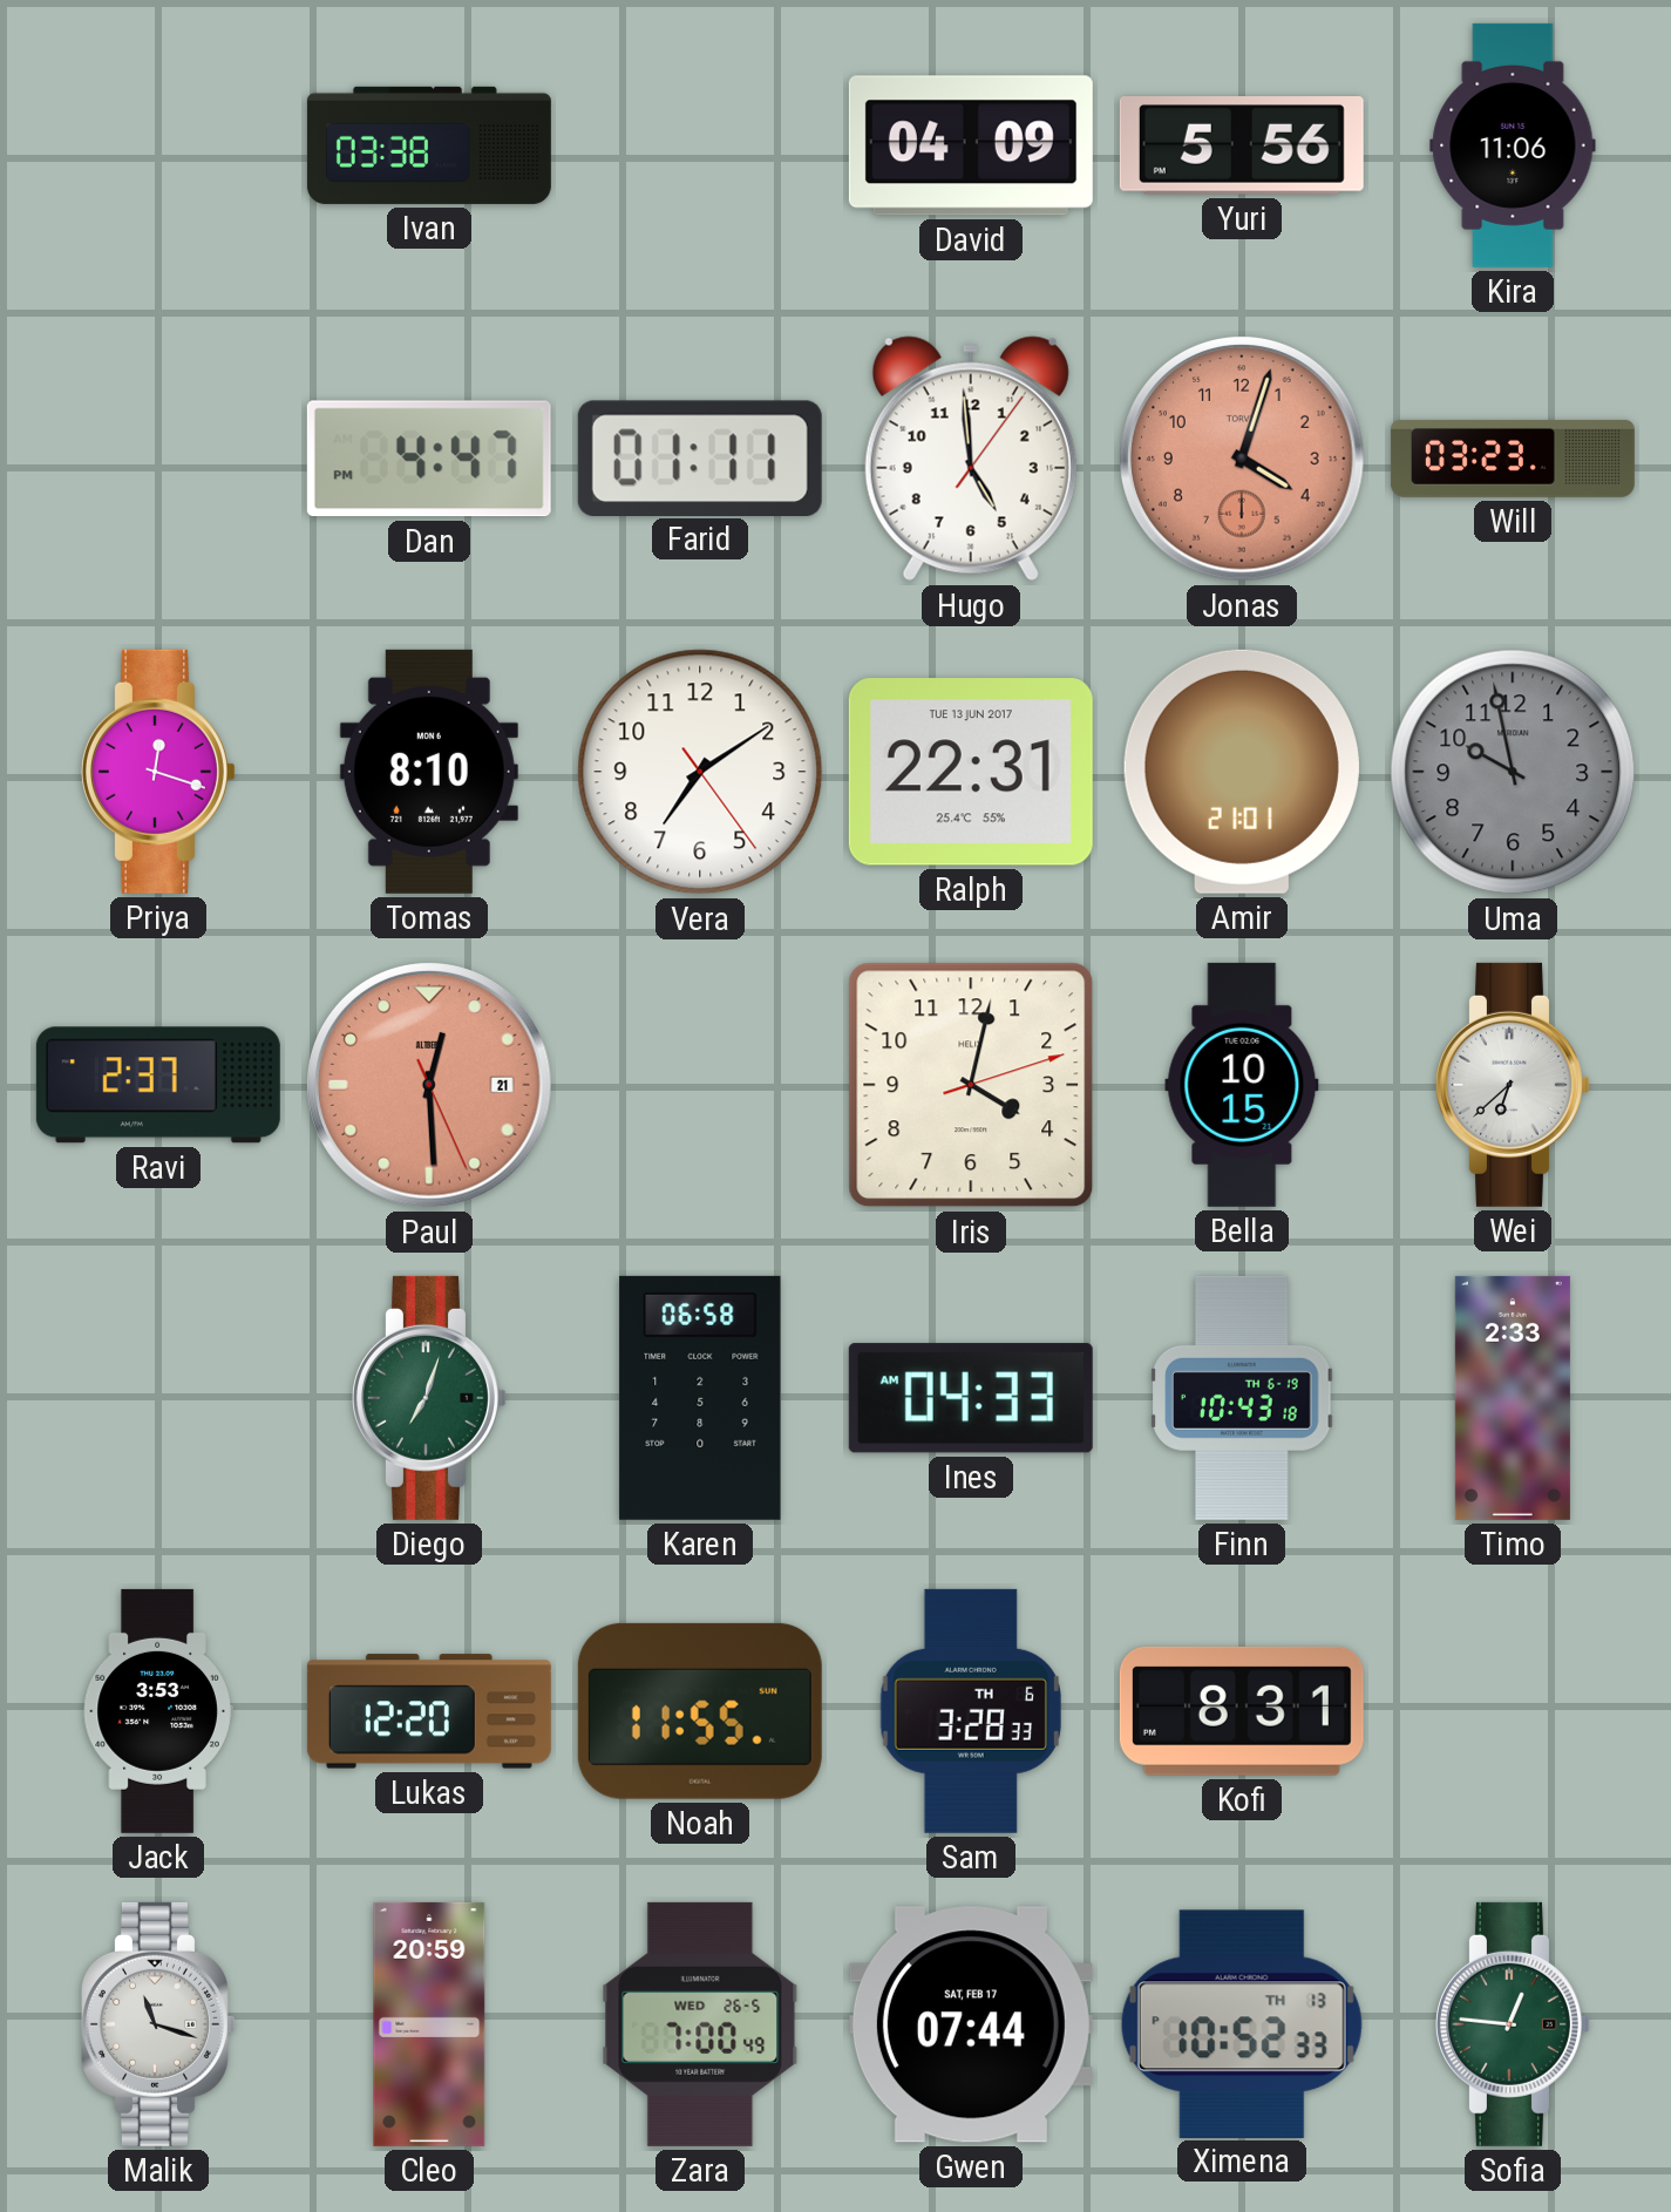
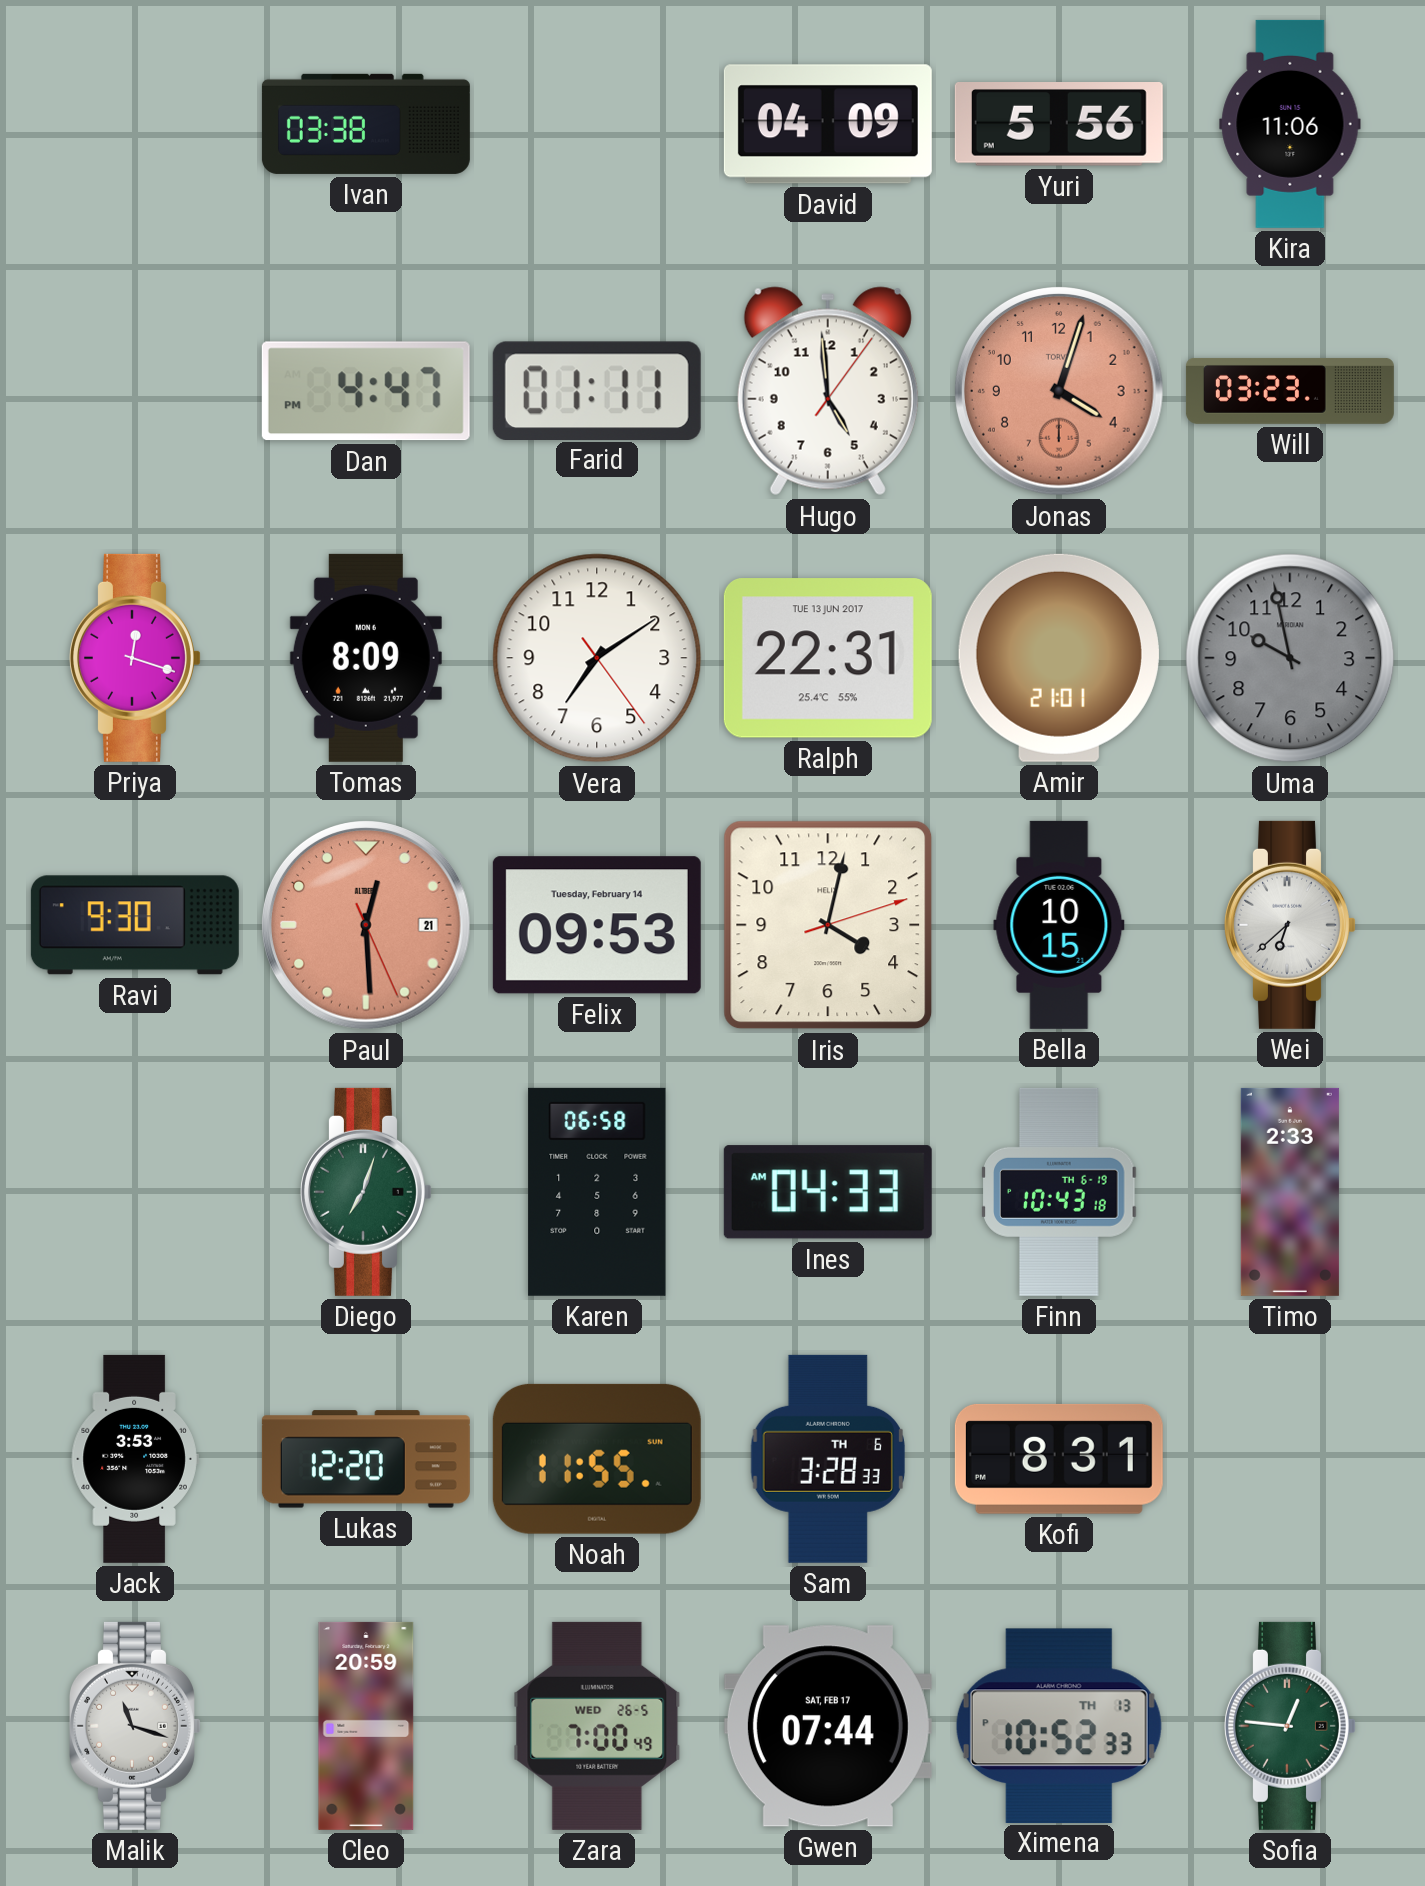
Tomas: 8:10 -> 8:09 (366, 658)
Ravi: 2:37 -> 9:30 (135, 925)
Felix: none -> 09:53 (597, 925)
